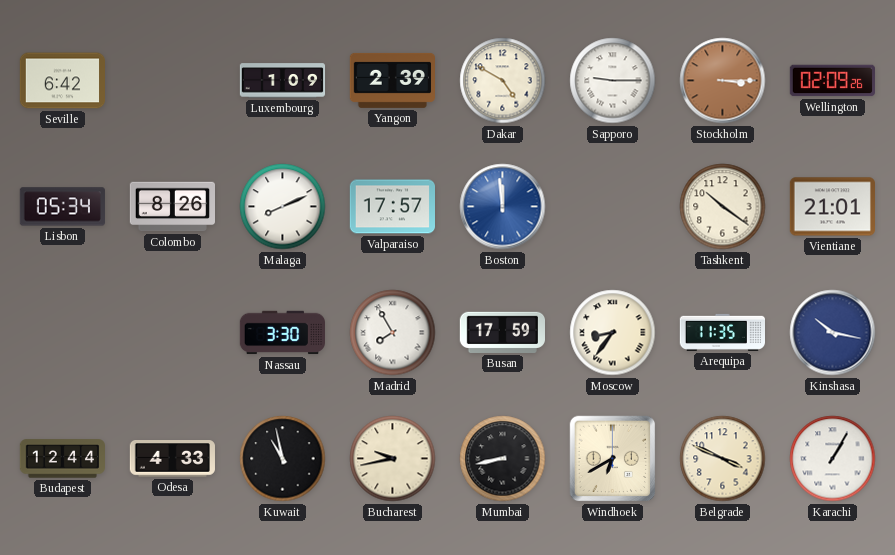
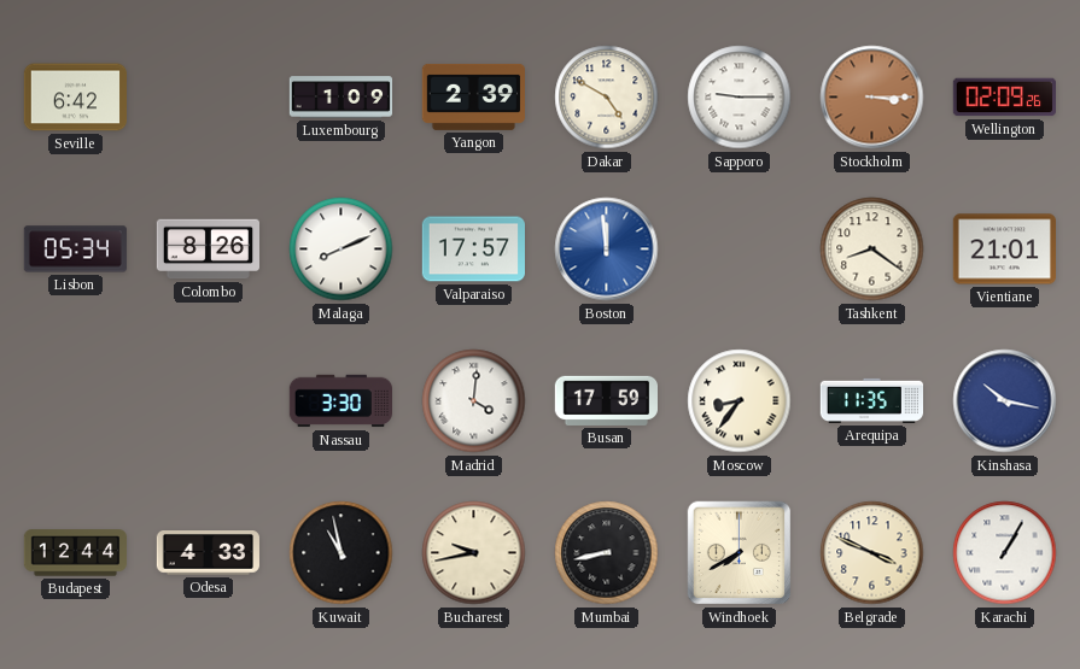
Tashkent: 10:21 -> 8:21 (872, 250)
Madrid: 7:55 -> 4:01 (474, 401)
Windhoek: 6:40 -> 7:40 (740, 553)
